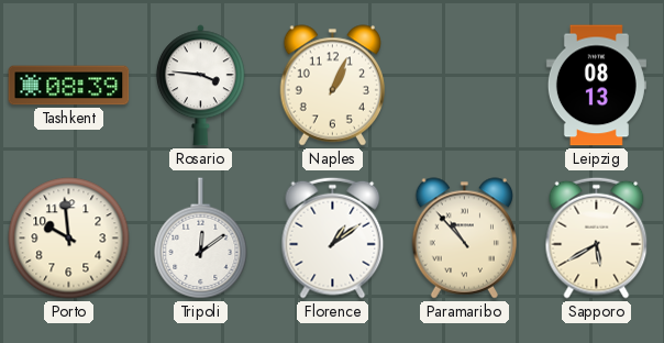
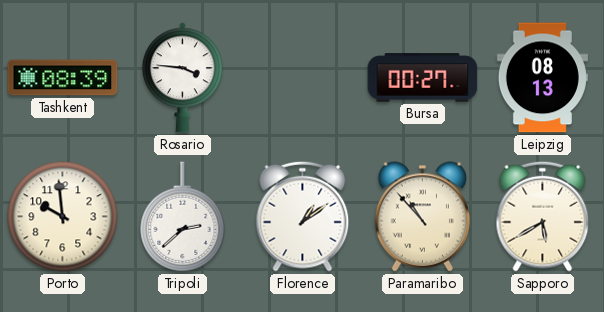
Naples: 1:04 -> none (332, 86)
Bursa: none -> 00:27 (423, 78)
Tripoli: 12:09 -> 2:38 (183, 217)
